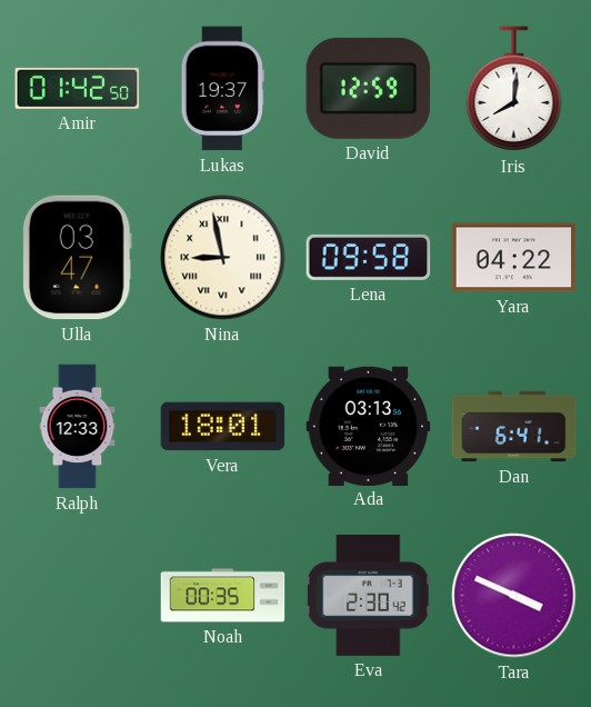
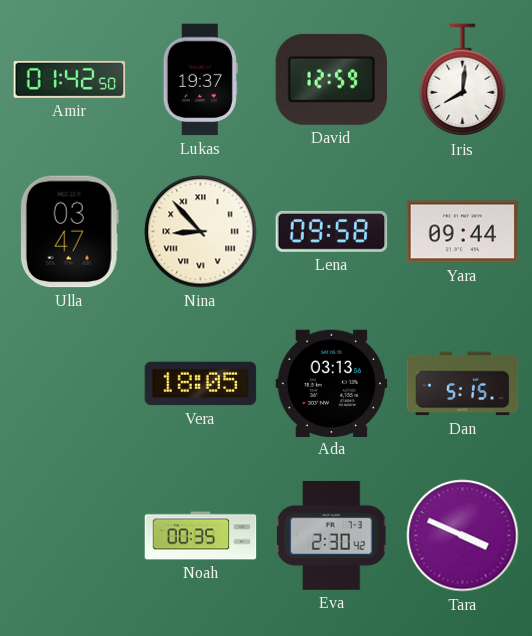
Nina: 8:58 -> 8:53 (201, 232)
Yara: 04:22 -> 09:44 (463, 232)
Ralph: 12:33 -> none (78, 427)
Vera: 18:01 -> 18:05 (201, 384)
Dan: 6:41 -> 5:15 (463, 384)
